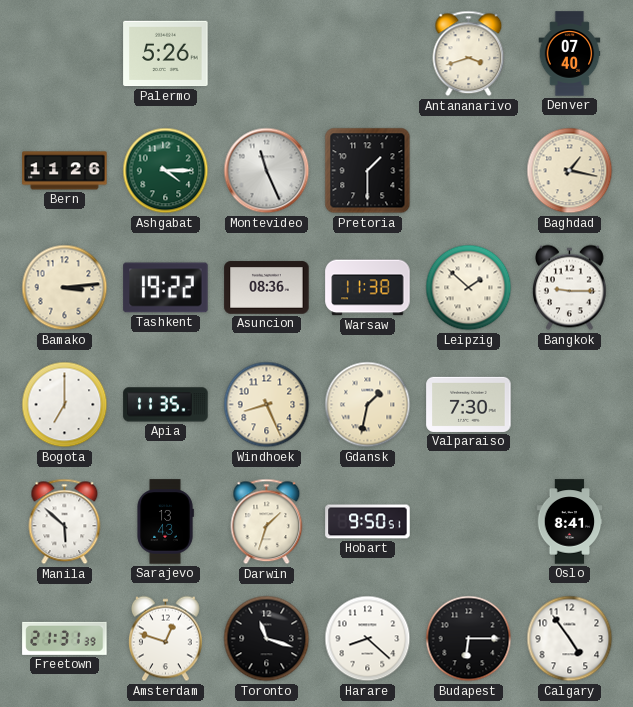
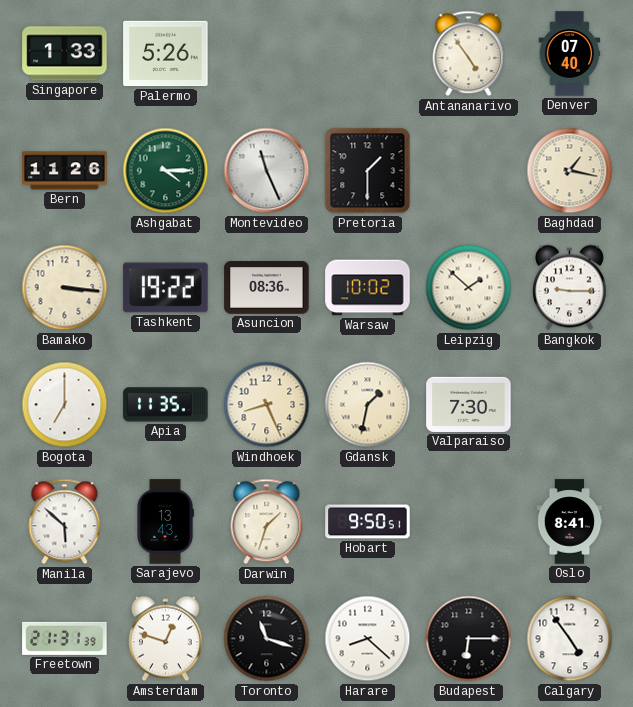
Singapore: none -> 1:33 (65, 54)
Antananarivo: 3:42 -> 4:54 (469, 54)
Bamako: 3:14 -> 3:16 (65, 288)
Warsaw: 11:38 -> 10:02 (368, 288)
